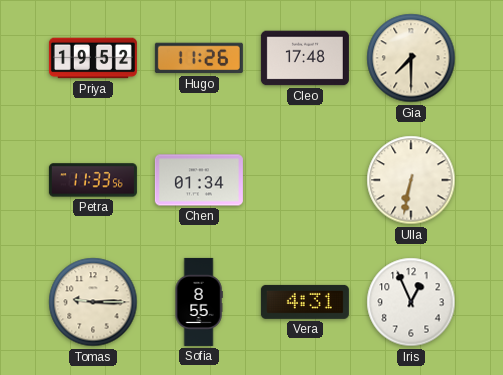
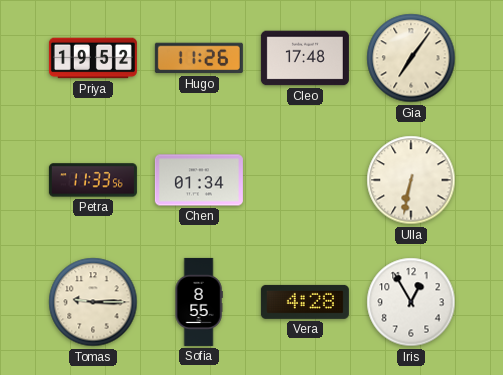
Gia: 7:30 -> 7:06 (411, 58)
Vera: 4:31 -> 4:28 (305, 302)
Iris: 12:56 -> 12:55 (411, 302)
